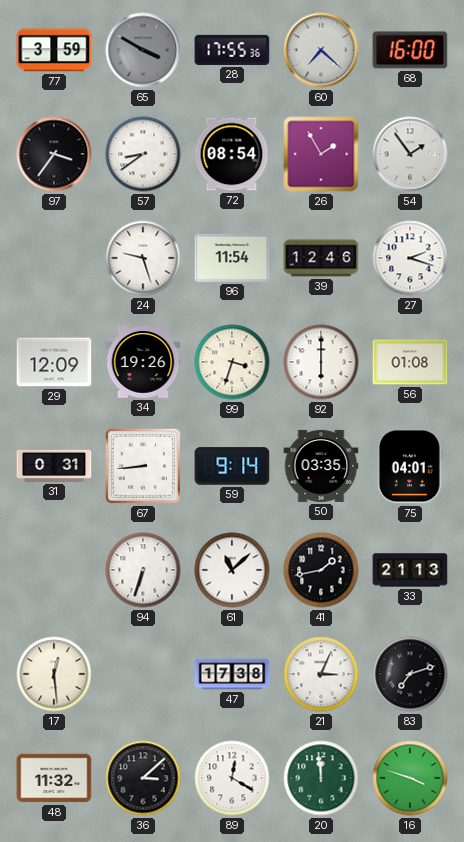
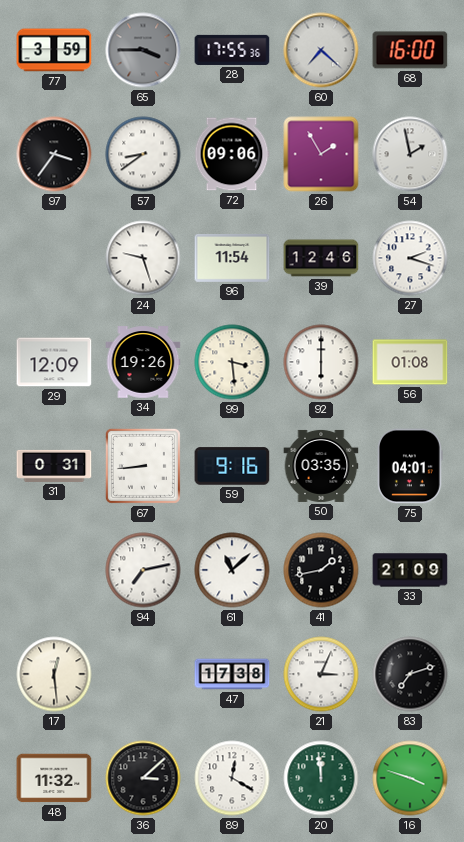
65: 3:50 -> 3:45 (143, 50)
72: 08:54 -> 09:06 (232, 154)
54: 1:54 -> 1:58 (410, 154)
99: 3:33 -> 3:29 (232, 362)
59: 9:14 -> 9:16 (232, 466)
94: 6:33 -> 7:13 (143, 570)
33: 21:13 -> 21:09 (410, 570)
